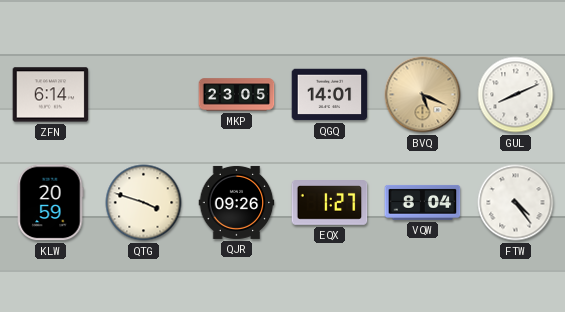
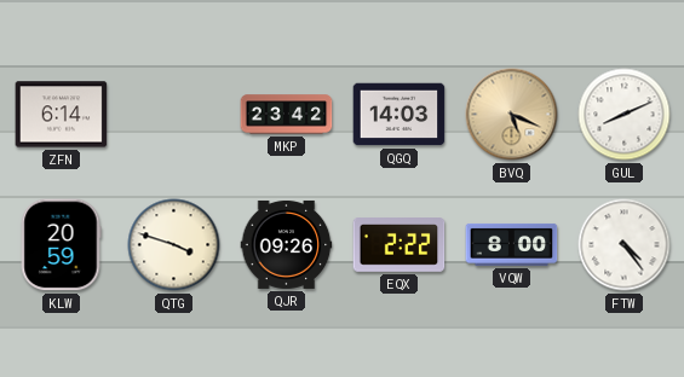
MKP: 23:05 -> 23:42 (287, 115)
QGQ: 14:01 -> 14:03 (400, 115)
EQX: 1:27 -> 2:22 (400, 245)
VQW: 8:04 -> 8:00 (512, 244)
